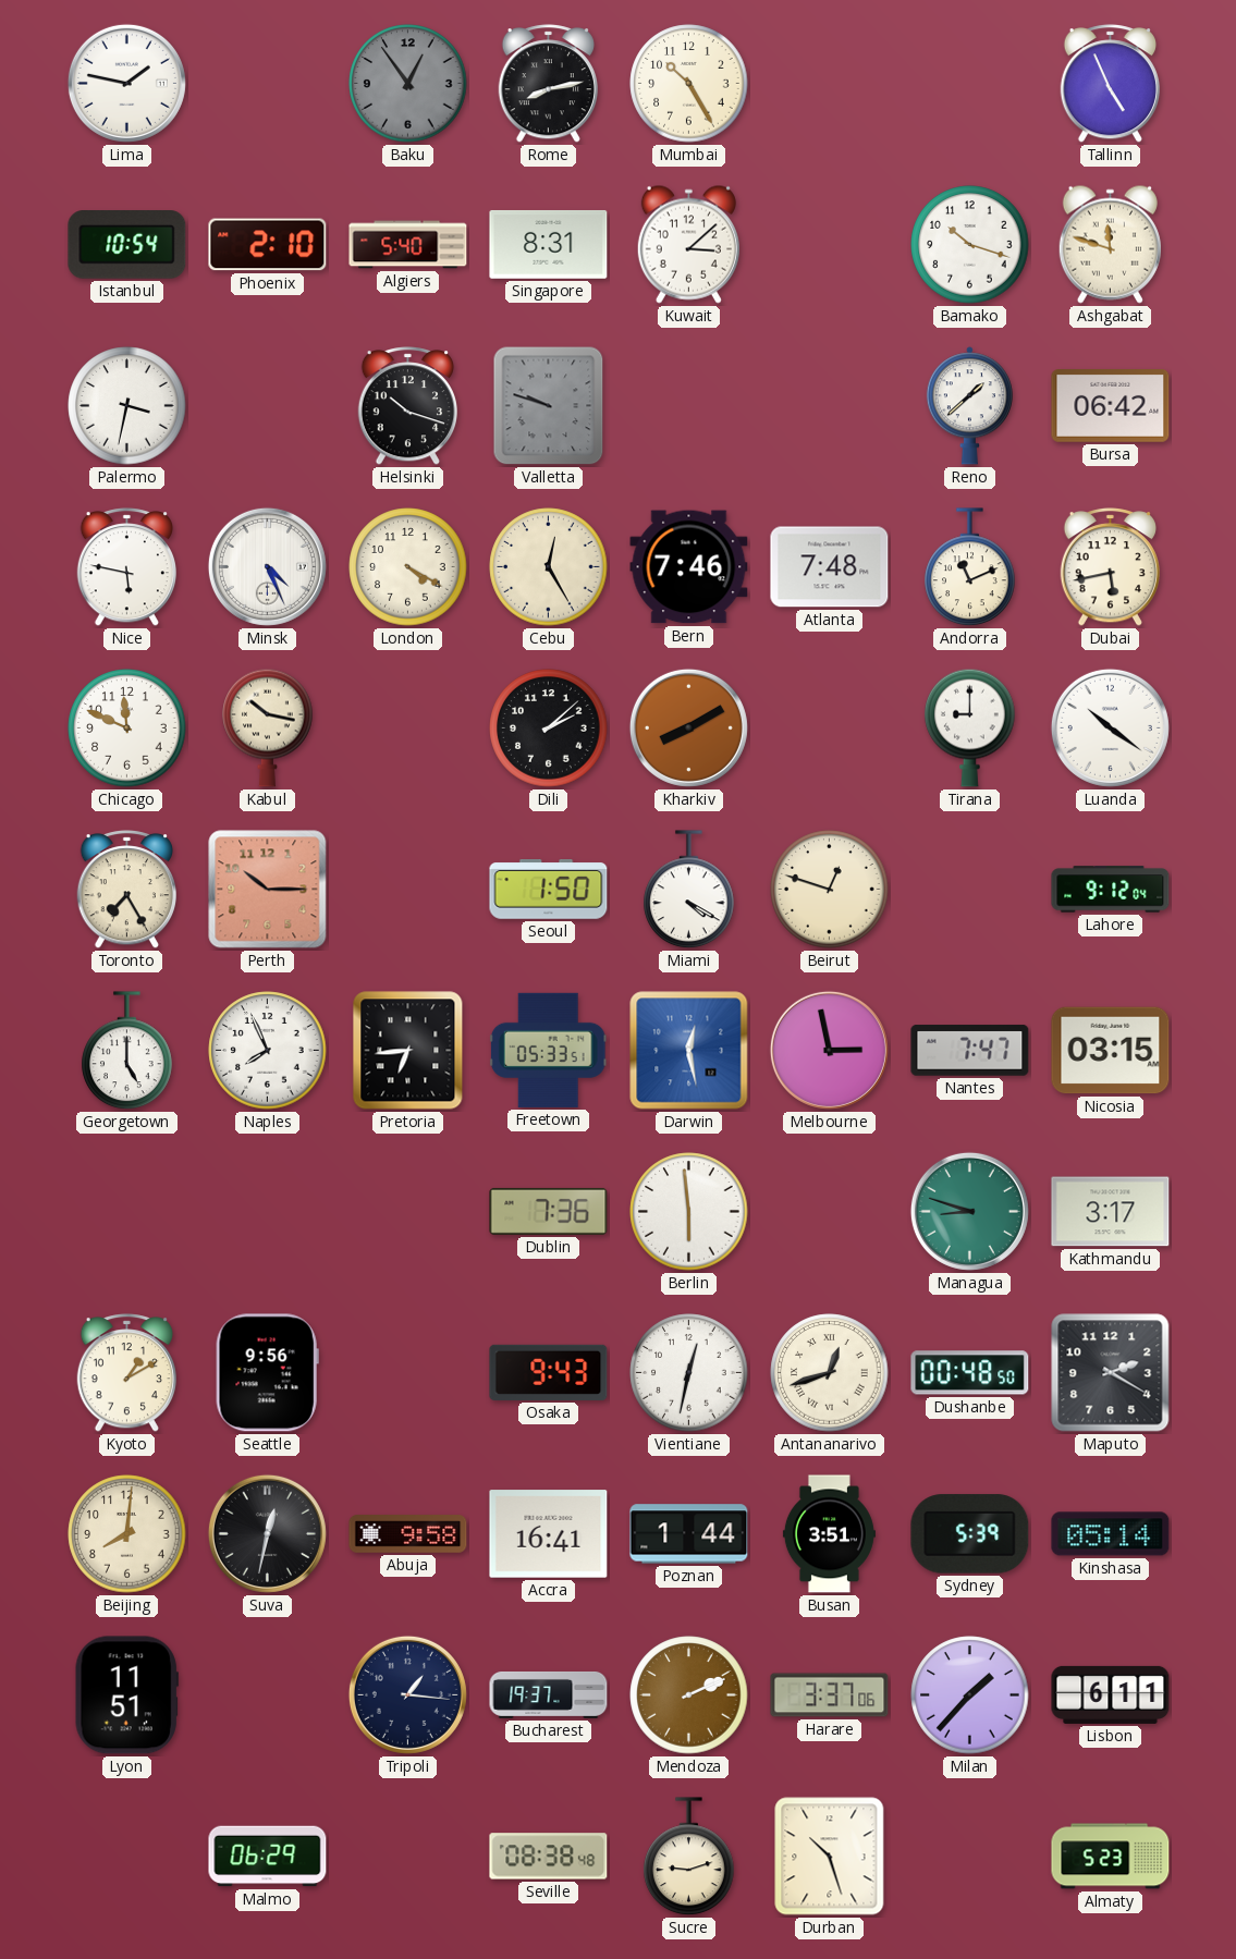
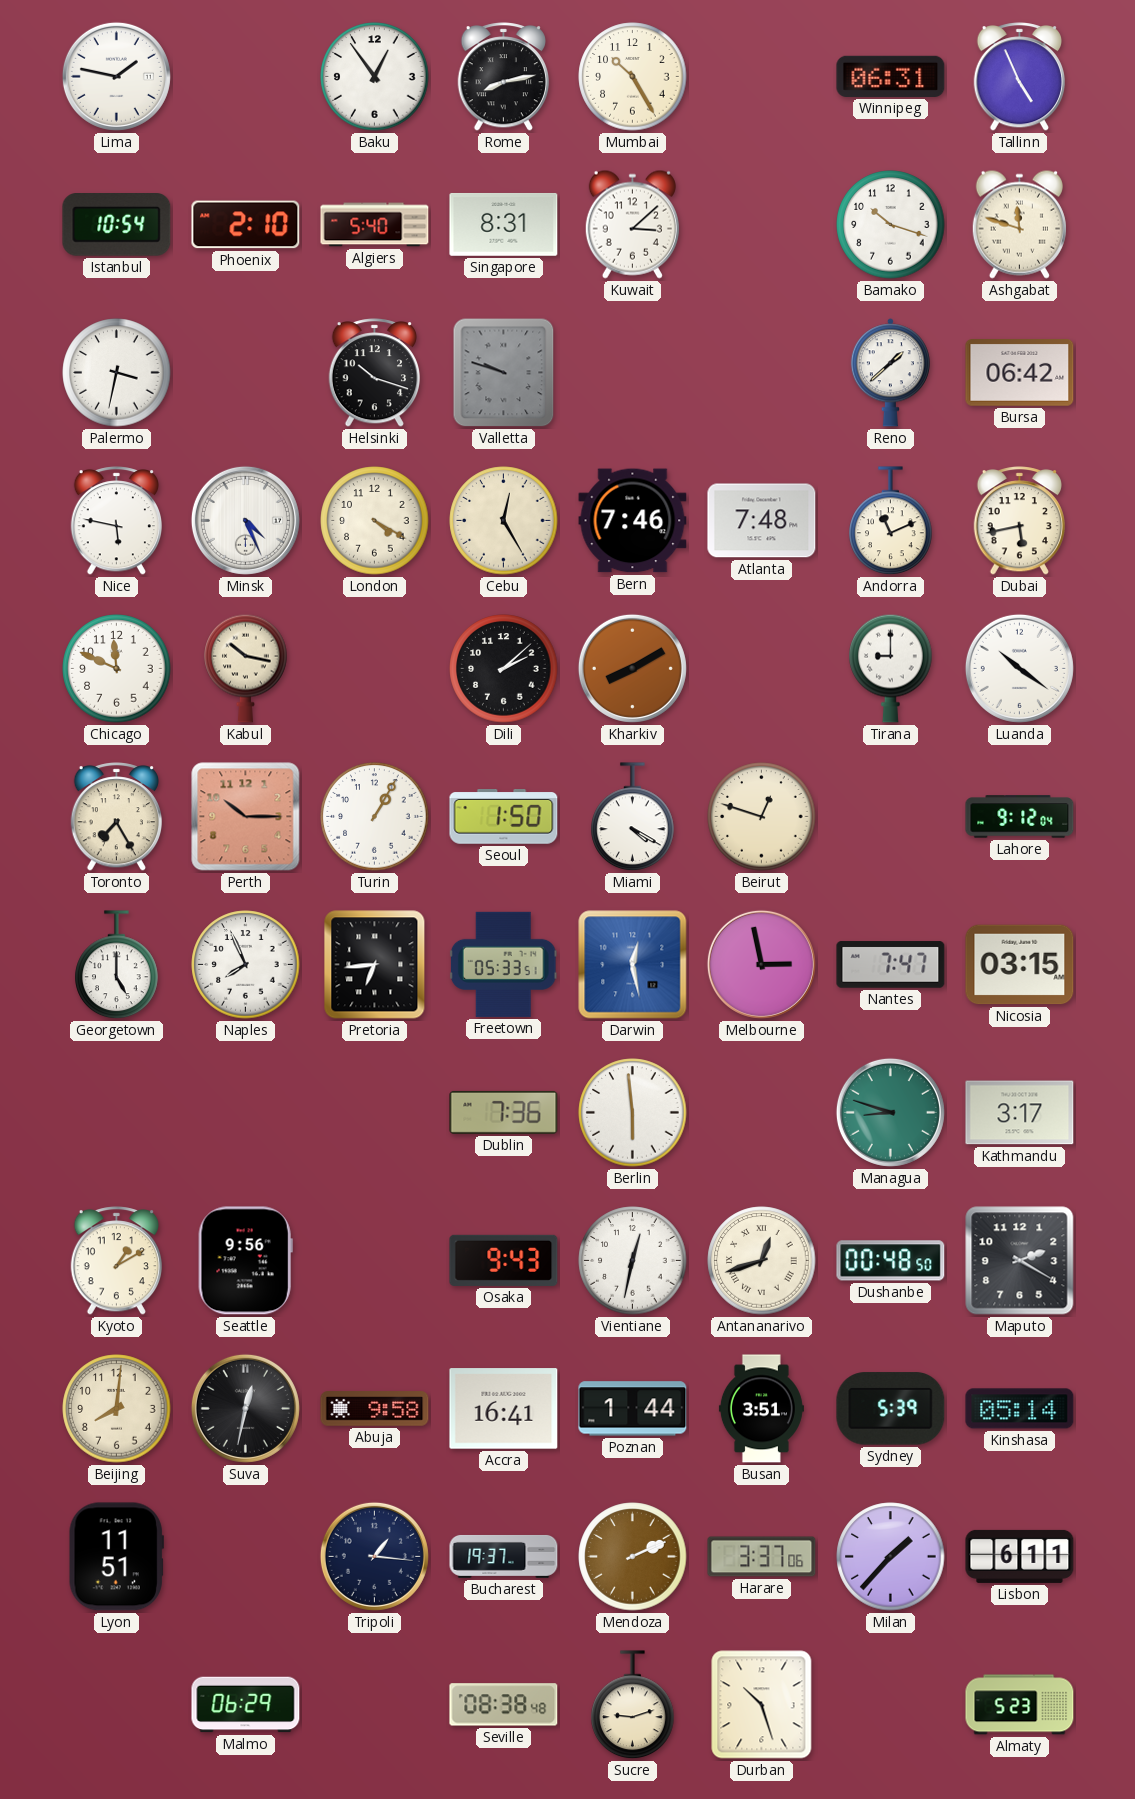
Baku dial: grey -> white (375, 77)
Winnipeg: none -> 06:31 (891, 76)
Turin: none -> 1:05 (375, 817)
